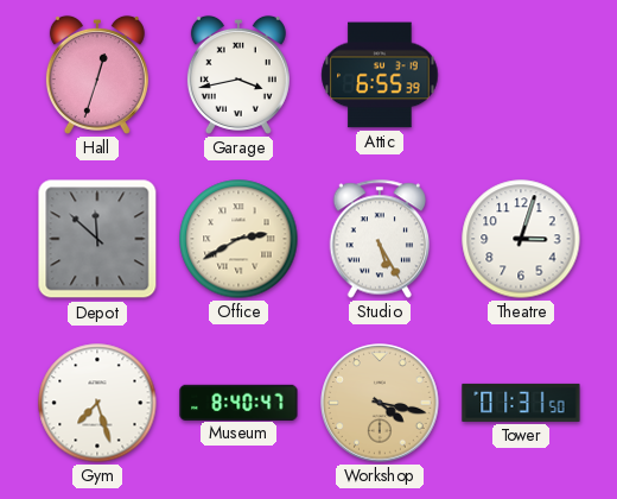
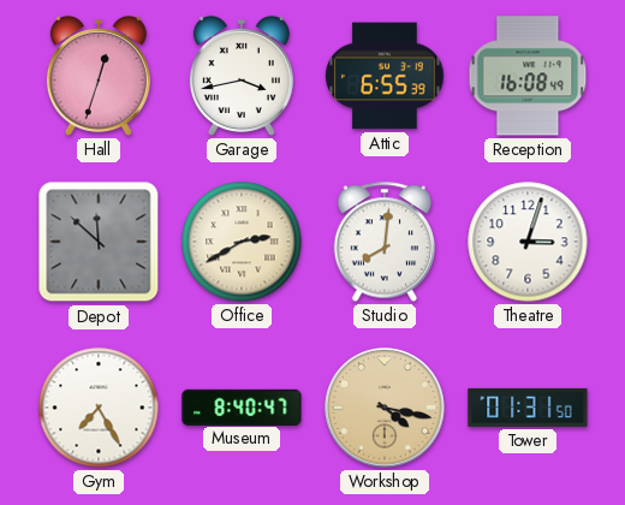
Reception: none -> 16:08 (528, 76)
Studio: 5:25 -> 8:01 (385, 242)
Gym: 7:27 -> 7:25 (99, 408)
